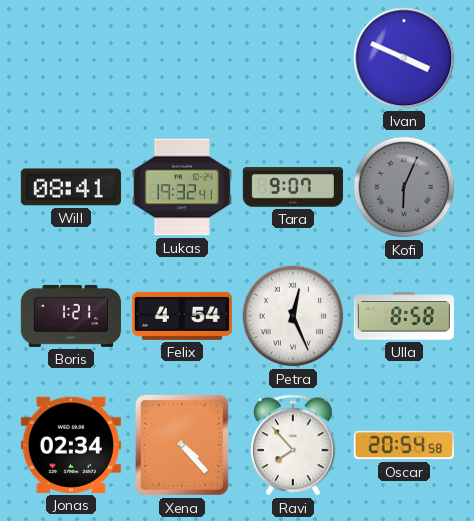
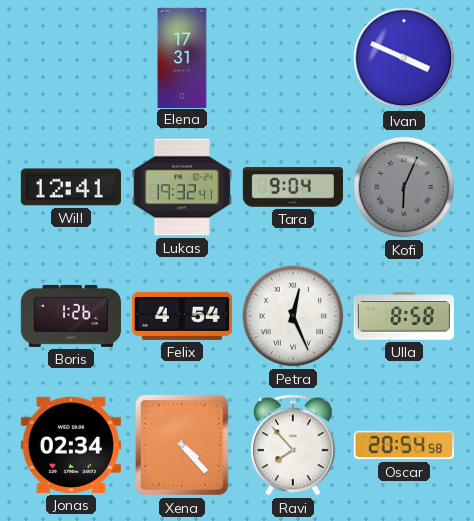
Elena: none -> 17:31 (182, 57)
Will: 08:41 -> 12:41 (71, 187)
Tara: 9:07 -> 9:04 (293, 187)
Boris: 1:21 -> 1:26 (71, 316)
